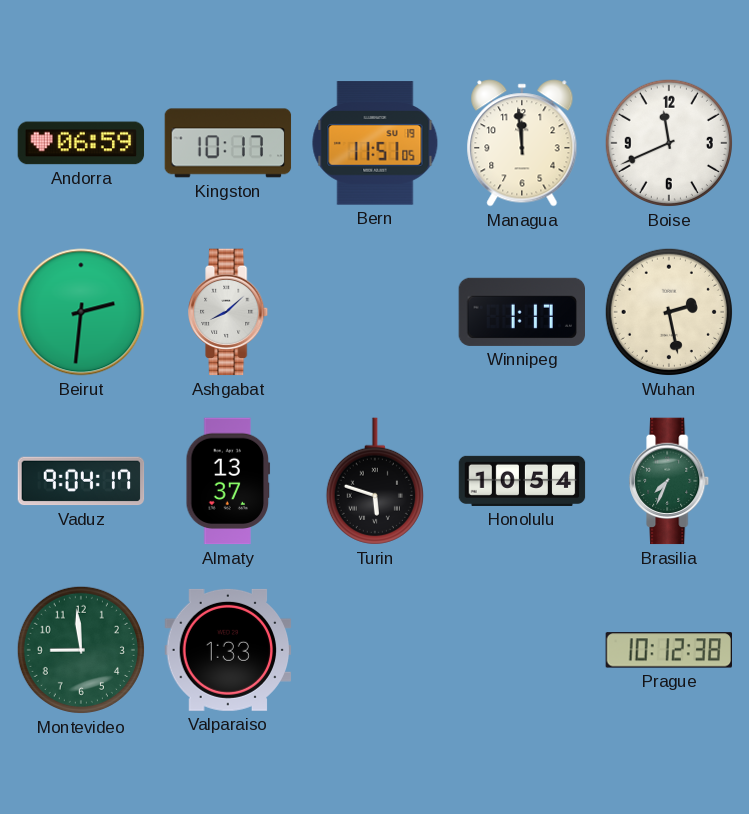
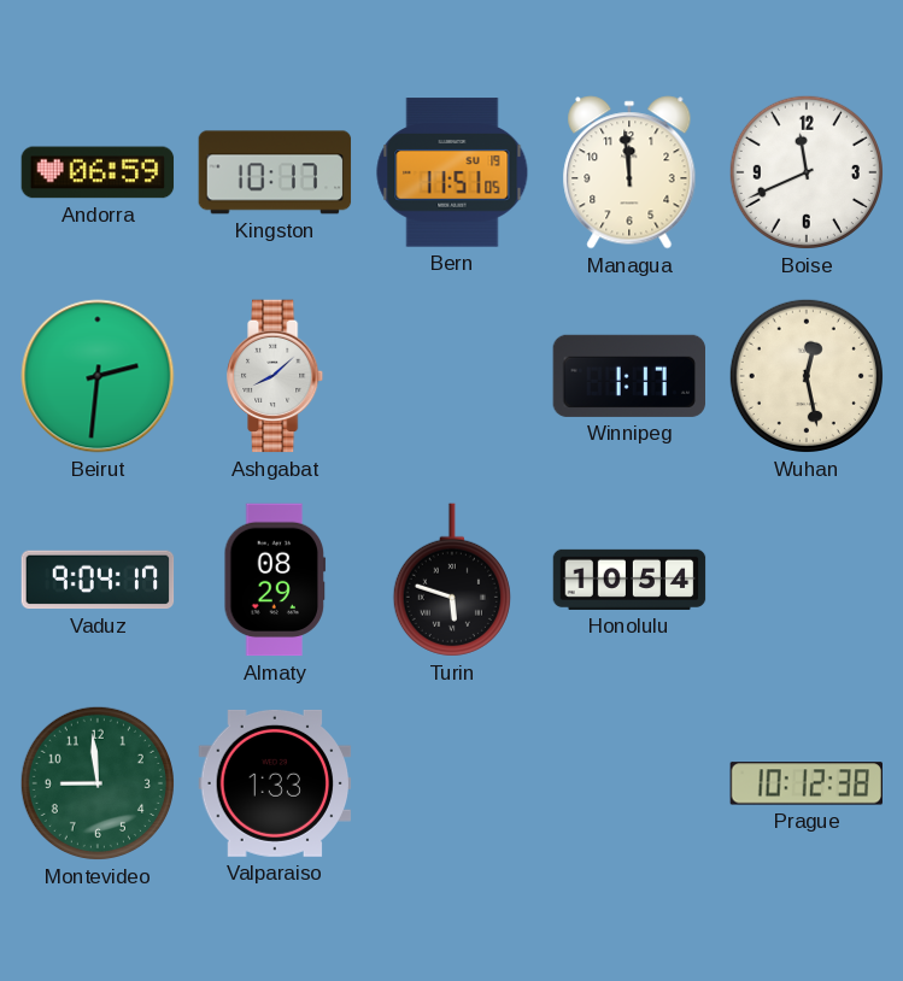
Wuhan: 2:28 -> 12:28 (807, 376)
Almaty: 13:37 -> 08:29 (275, 580)
Brasilia: 7:34 -> none (670, 481)
